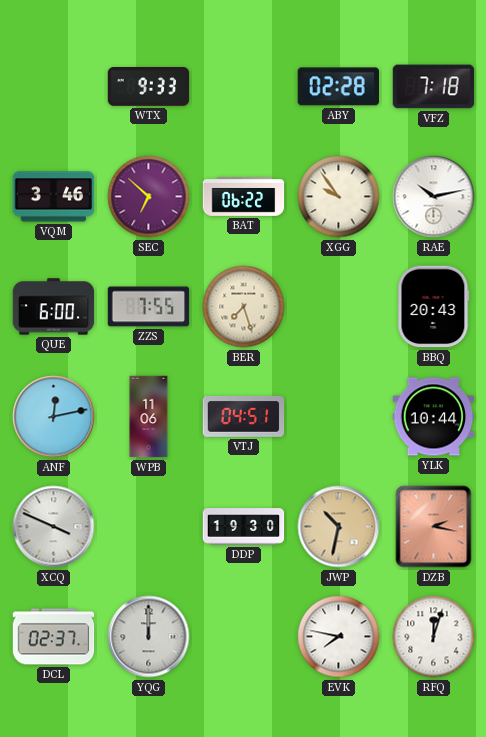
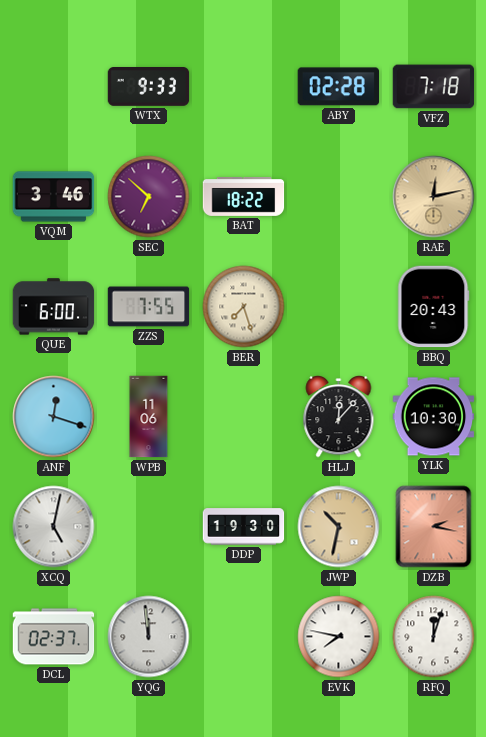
BAT: 06:22 -> 18:22 (244, 197)
XGG: 9:54 -> none (339, 197)
RAE: 10:13 -> 12:13 (434, 197)
RAE dial: white -> champagne (434, 197)
ANF: 12:13 -> 12:18 (54, 417)
VTJ: 04:51 -> none (244, 416)
HLJ: none -> 12:07 (339, 417)
YLK: 10:44 -> 10:30 (434, 417)
XCQ: 3:49 -> 5:02 (54, 527)
YQG: 12:00 -> 11:59 (149, 637)
